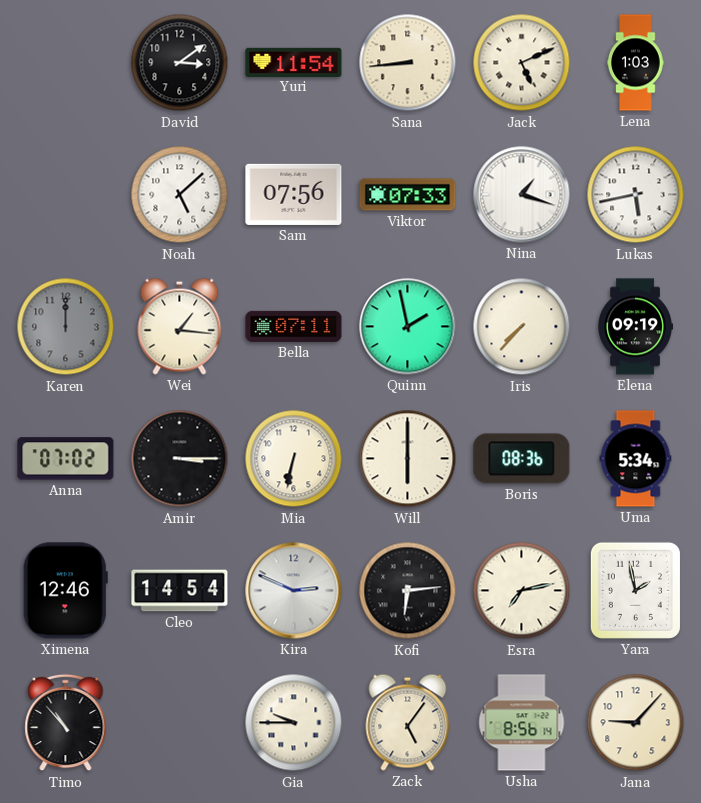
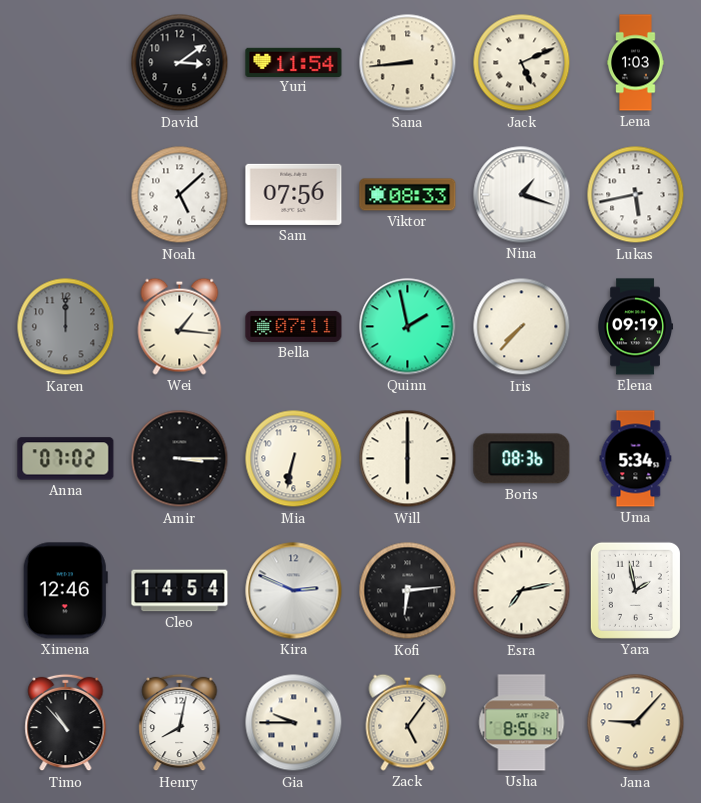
Viktor: 07:33 -> 08:33 (408, 195)
Henry: none -> 8:02 (180, 723)
